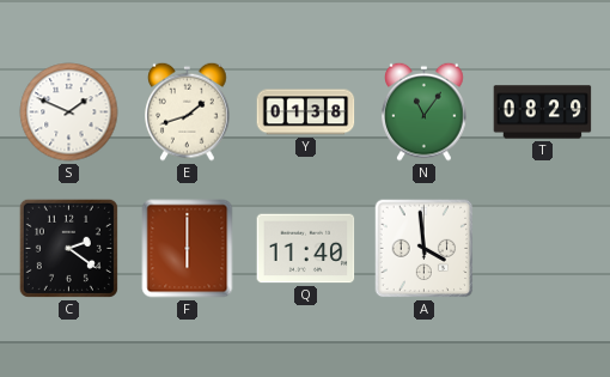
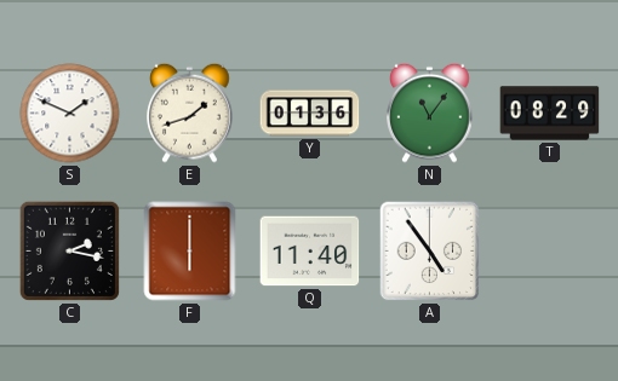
Y: 01:38 -> 01:36 (310, 114)
C: 2:21 -> 2:17 (69, 250)
A: 3:59 -> 4:54 (430, 252)
